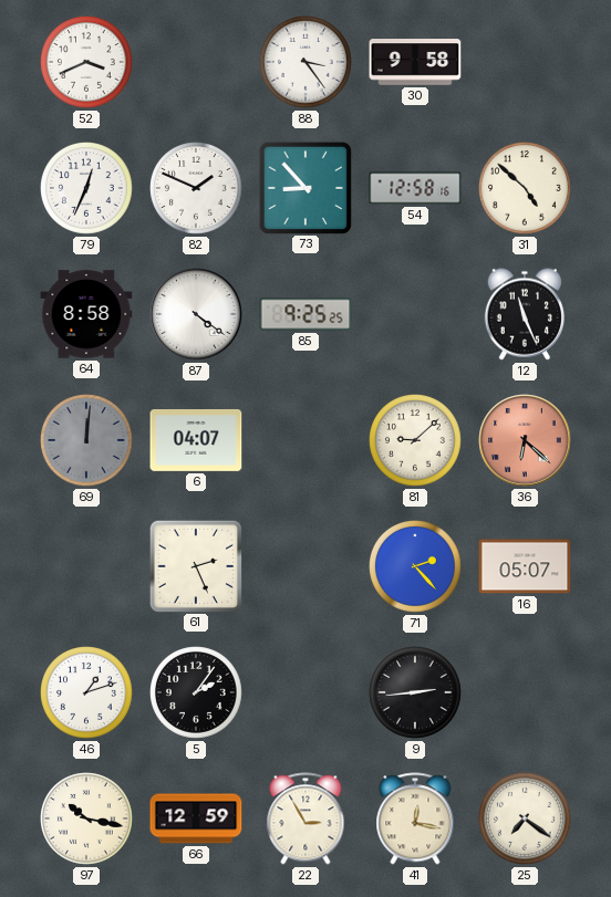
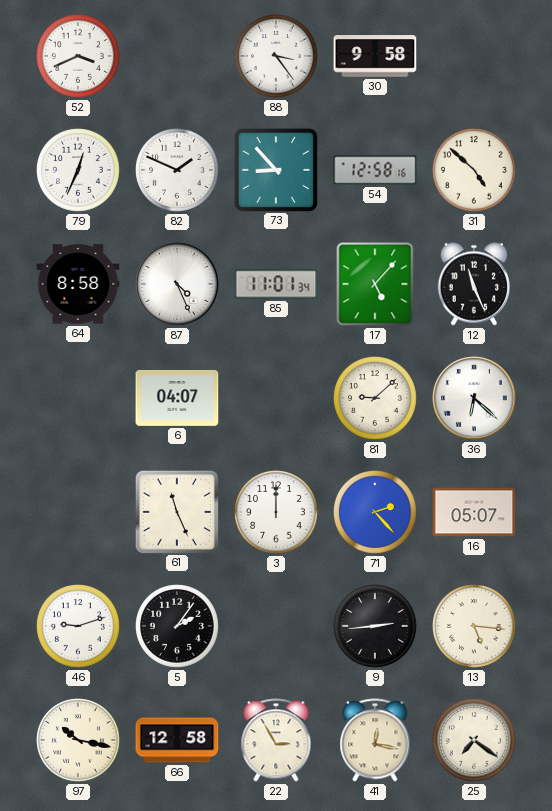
87: 4:21 -> 4:26 (177, 284)
85: 9:25 -> 11:01 (276, 284)
17: none -> 5:07 (375, 284)
69: 12:01 -> none (87, 441)
36 dial: salmon -> white (474, 398)
61: 2:26 -> 11:26 (176, 511)
3: none -> 12:00 (277, 513)
46: 1:12 -> 9:12 (79, 627)
13: none -> 5:16 (475, 627)
66: 12:59 -> 12:58 (177, 740)
